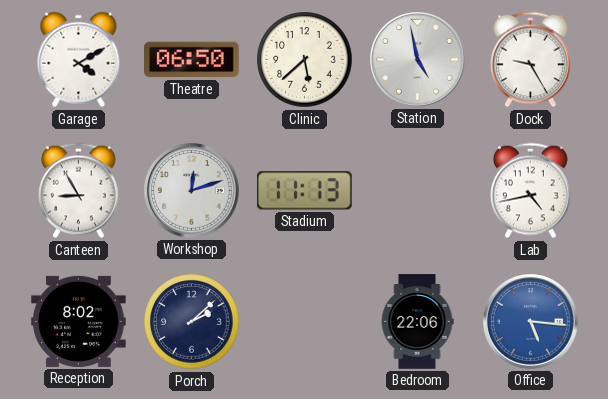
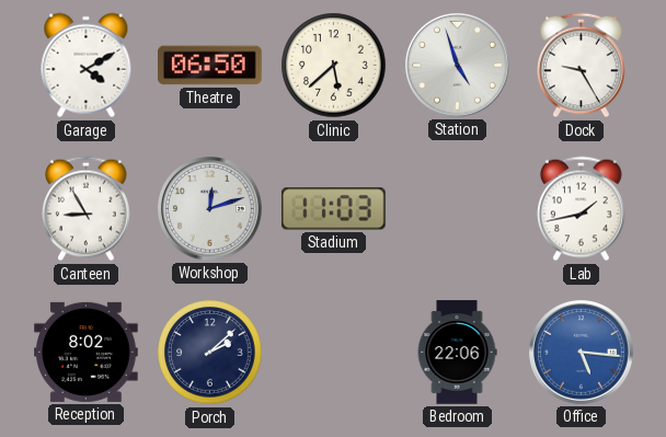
Station: 4:58 -> 4:57 (458, 66)
Stadium: 11:13 -> 11:03 (333, 209)
Lab: 4:43 -> 1:43 (582, 209)
